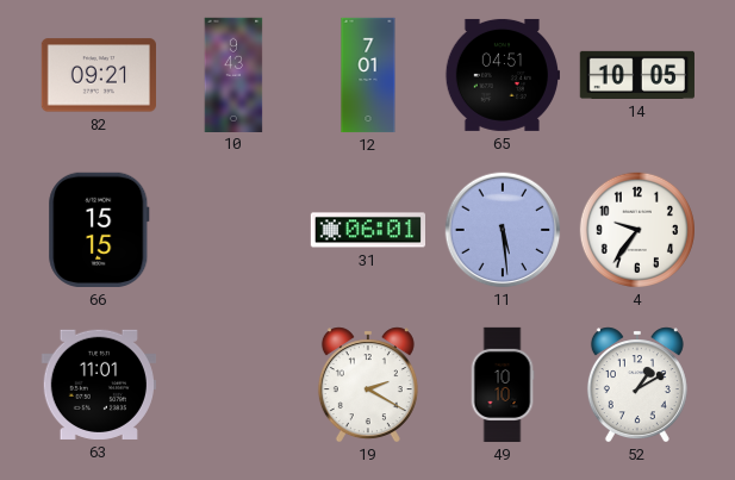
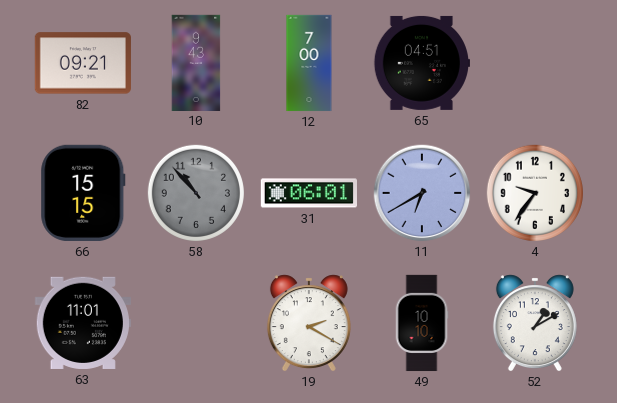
12: 7:01 -> 7:00 (309, 63)
14: 10:05 -> none (637, 75)
58: none -> 10:53 (196, 193)
11: 5:29 -> 6:40 (422, 193)
